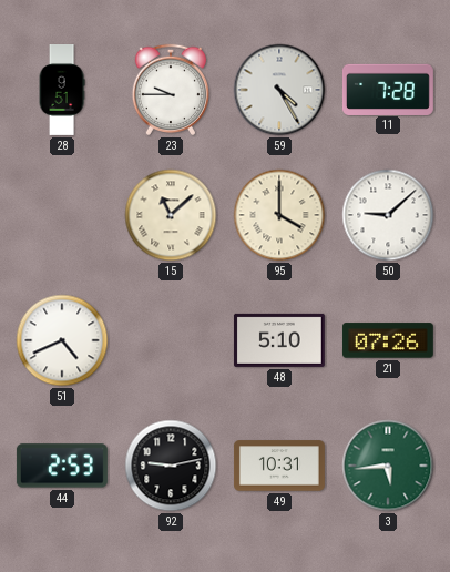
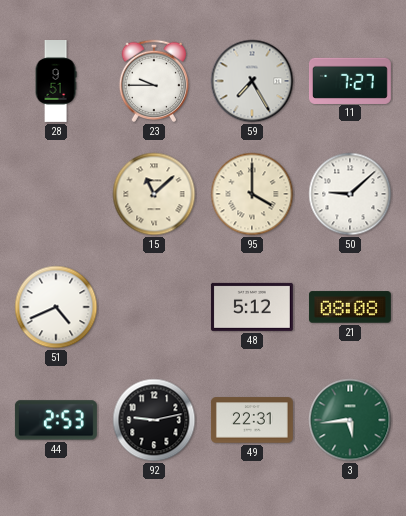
59: 4:25 -> 7:25 (252, 81)
11: 7:28 -> 7:27 (350, 80)
48: 5:10 -> 5:12 (252, 307)
21: 07:26 -> 08:08 (350, 307)
49: 10:31 -> 22:31 (252, 420)
